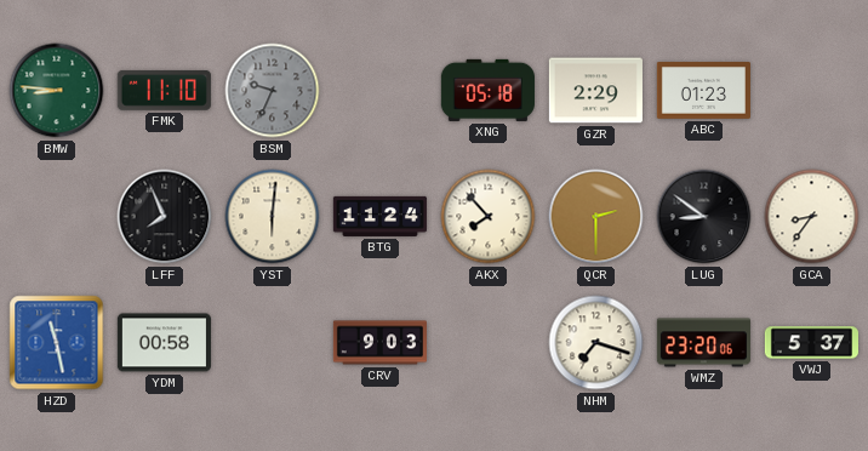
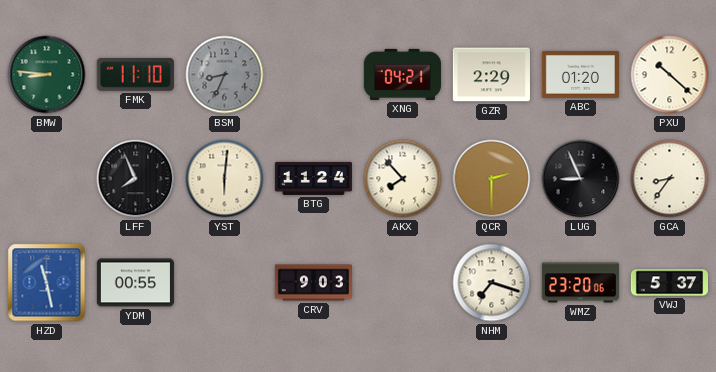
BSM: 9:34 -> 8:34 (225, 75)
XNG: 05:18 -> 04:21 (402, 74)
ABC: 01:23 -> 01:20 (580, 75)
PXU: none -> 10:22 (670, 75)
LUG: 8:51 -> 8:56 (581, 179)
YDM: 00:58 -> 00:55 (135, 283)
